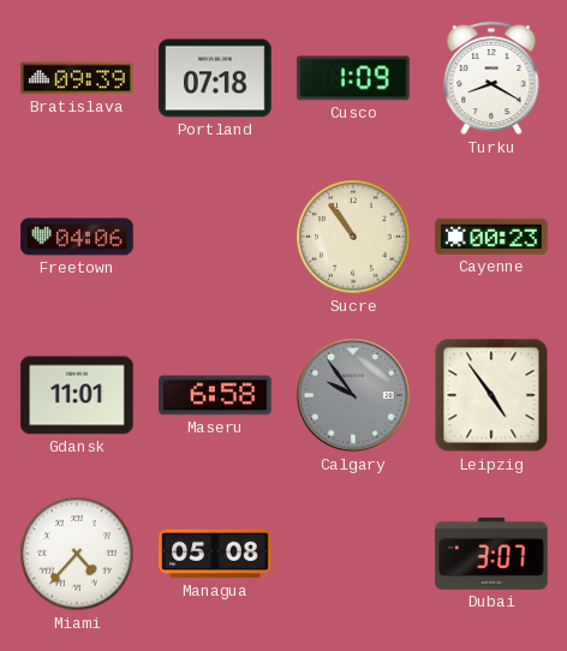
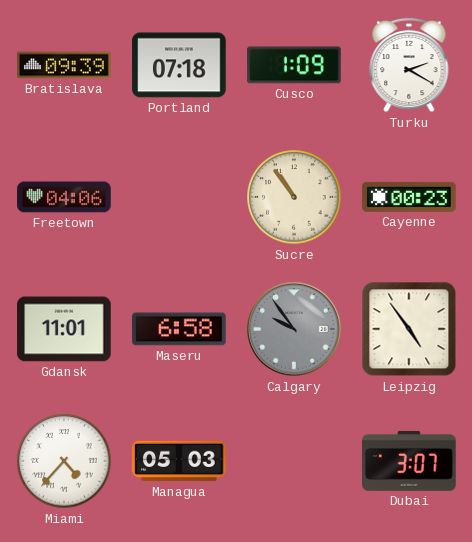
Turku: 8:20 -> 2:20 (409, 65)
Managua: 05:08 -> 05:03 (179, 461)
